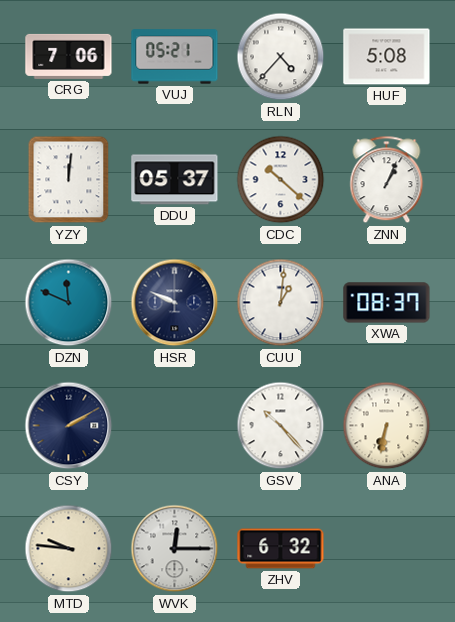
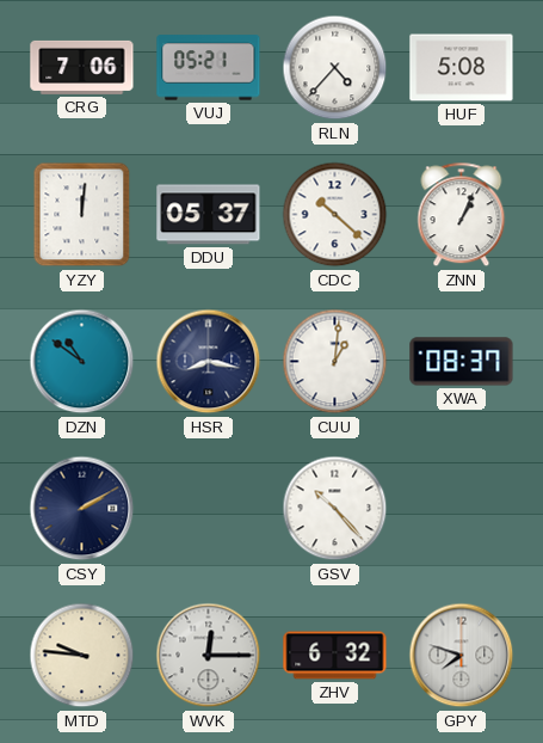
DZN: 11:49 -> 10:51 (82, 362)
HSR: 9:49 -> 8:17 (209, 362)
ANA: 6:32 -> none (387, 426)
GPY: none -> 7:48 (462, 656)
